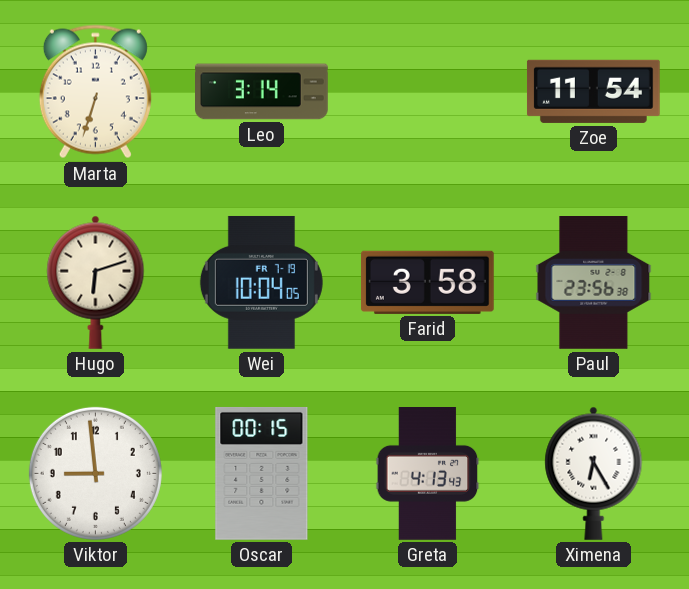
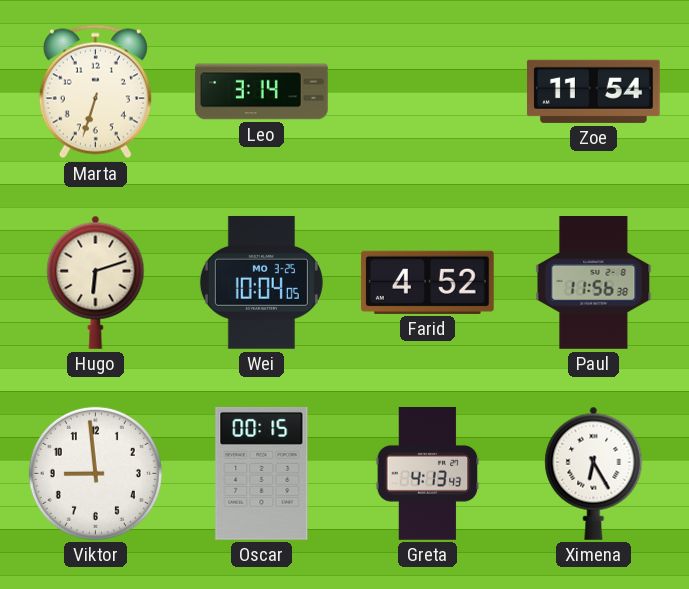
Wei date: FR 7-19 -> MO 3-25 (261, 282)
Farid: 3:58 -> 4:52 (427, 282)
Paul: 23:56 -> 11:56 (594, 283)
